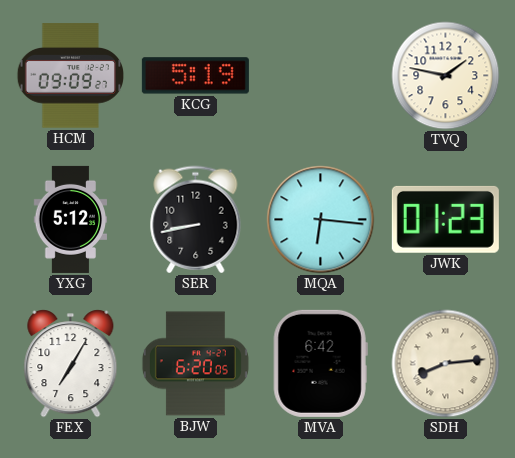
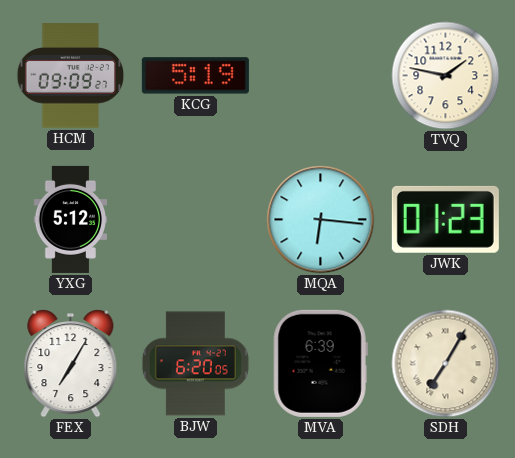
SER: 8:43 -> none (196, 220)
MVA: 6:42 -> 6:39 (320, 363)
SDH: 8:14 -> 7:05 (446, 364)
